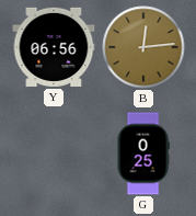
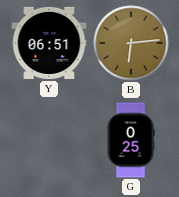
Y: 06:56 -> 06:51 (49, 43)
B: 12:14 -> 6:14 (131, 43)
